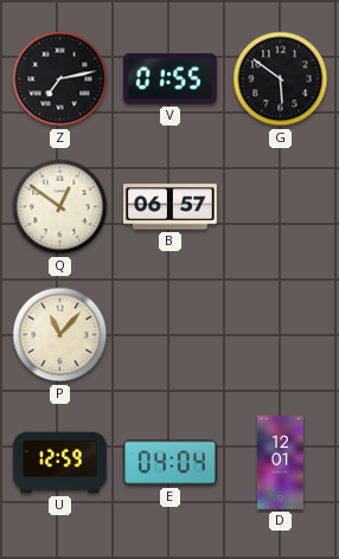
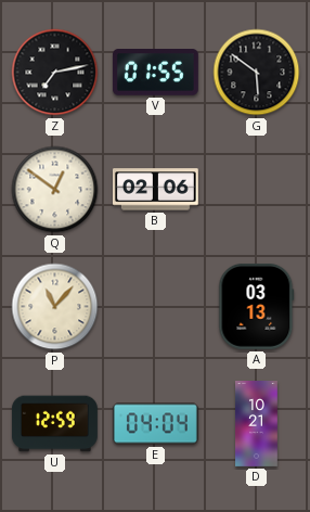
B: 06:57 -> 02:06 (155, 190)
A: none -> 03:13 (257, 306)
D: 12:01 -> 10:21 (257, 424)
